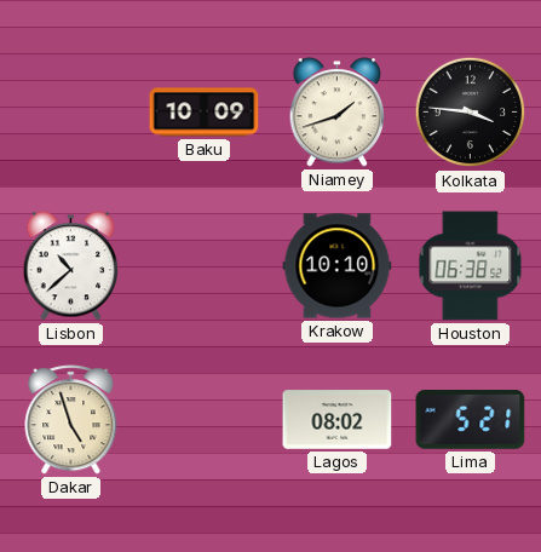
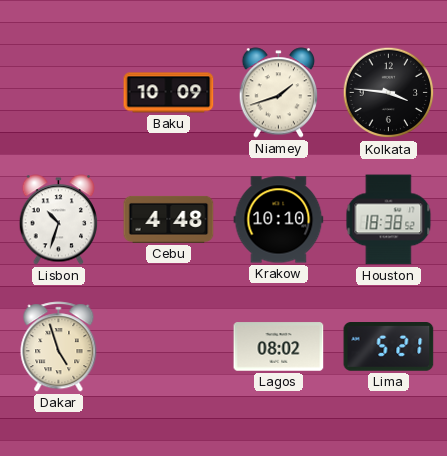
Lisbon: 10:38 -> 10:33 (59, 220)
Cebu: none -> 4:48 (169, 219)
Houston: 06:38 -> 18:38 (389, 220)
